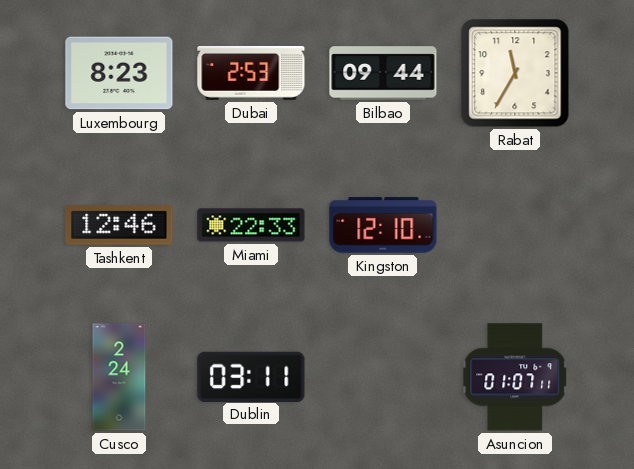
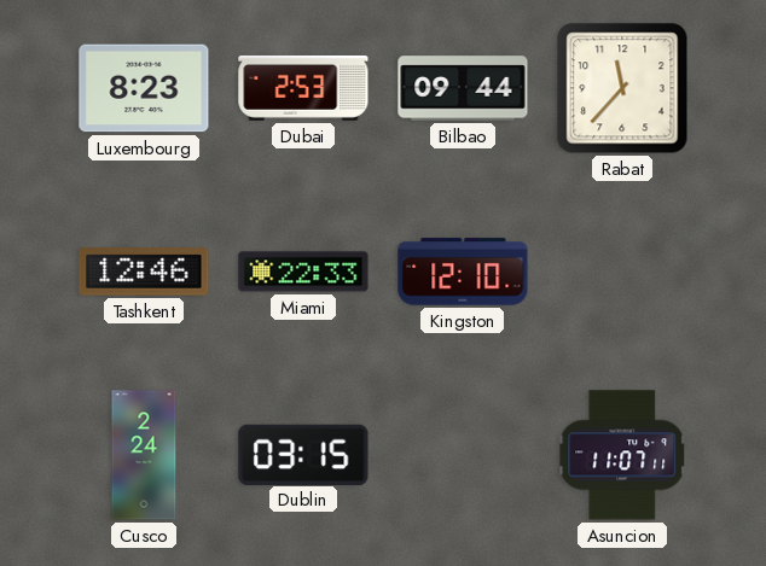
Rabat: 11:35 -> 11:37 (622, 88)
Dublin: 03:11 -> 03:15 (303, 454)
Asuncion: 01:07 -> 11:07 (622, 455)
